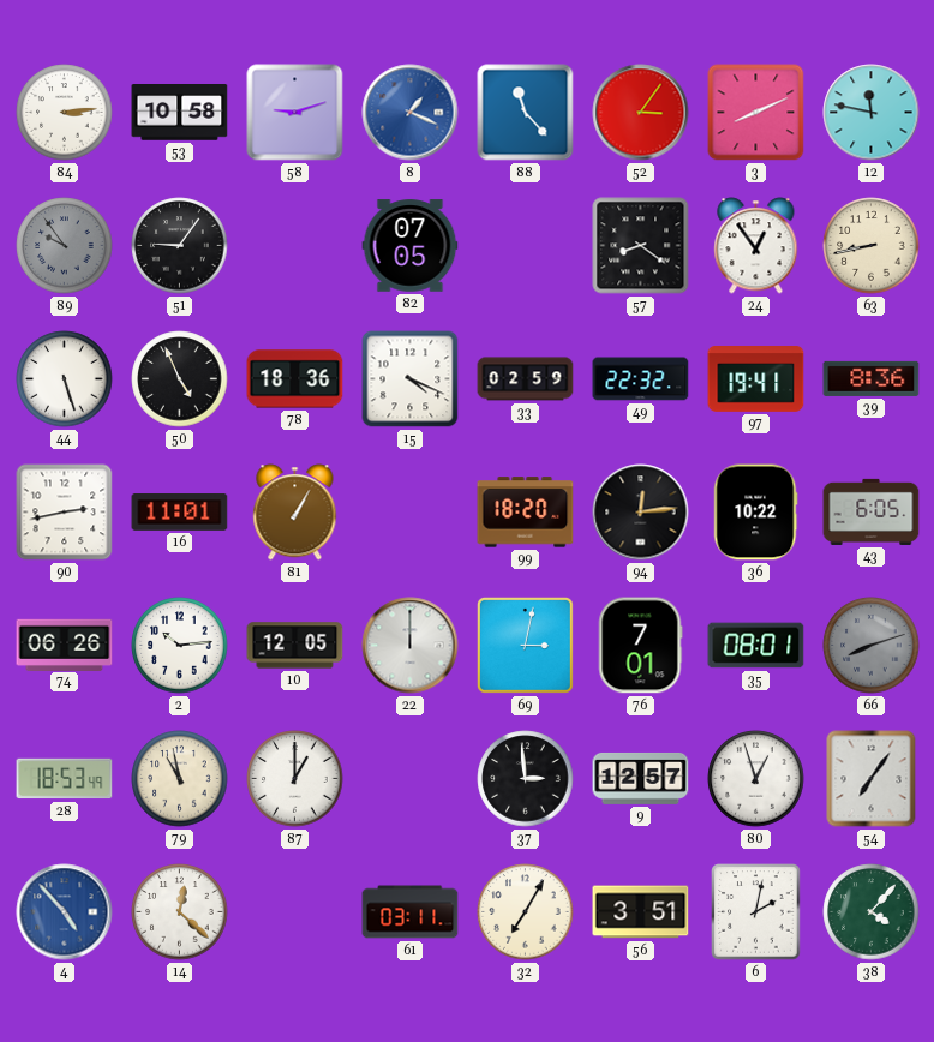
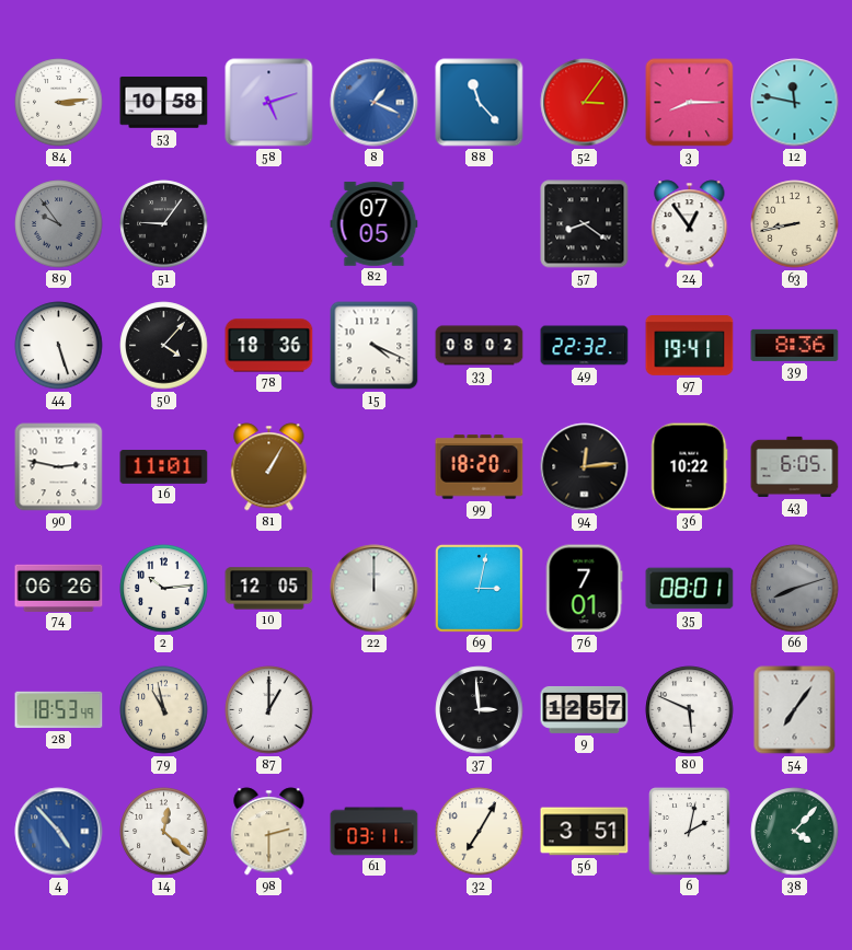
58: 9:12 -> 5:12 (269, 103)
3: 8:11 -> 8:15 (690, 103)
50: 4:56 -> 4:07 (164, 346)
33: 02:59 -> 08:02 (480, 346)
90: 2:43 -> 2:47 (59, 467)
80: 12:57 -> 5:49 (690, 710)
98: none -> 2:30 (269, 832)
